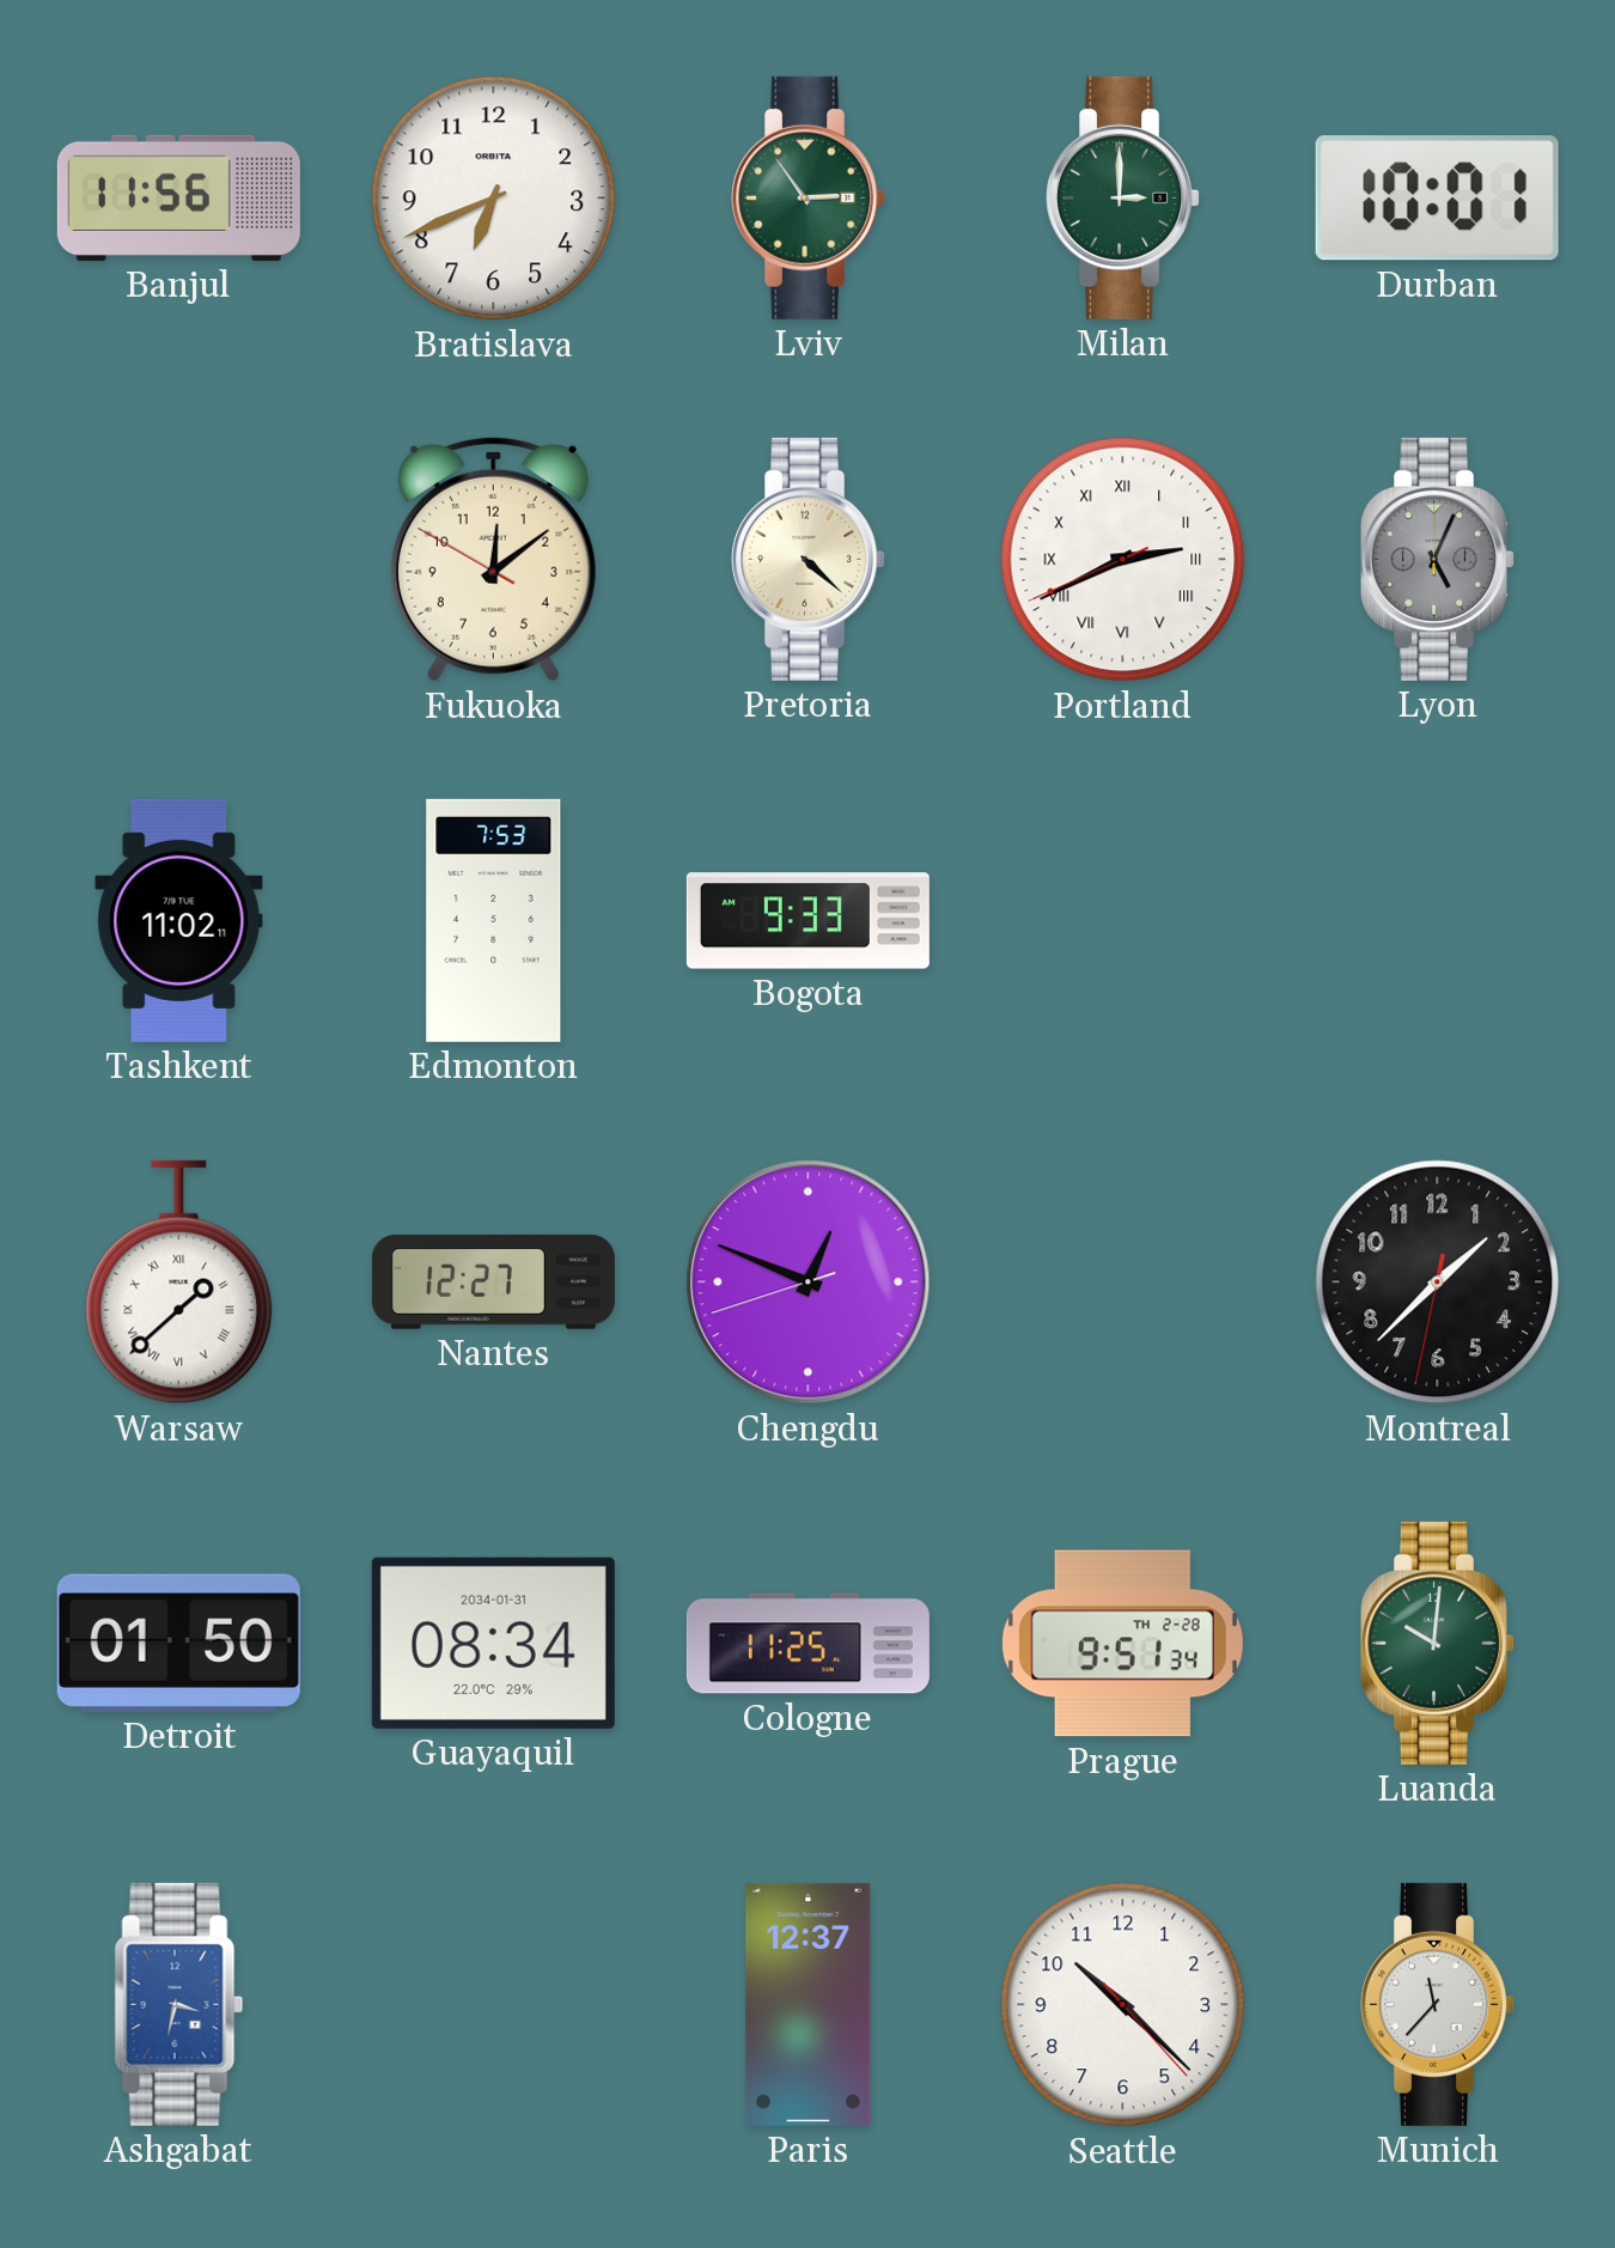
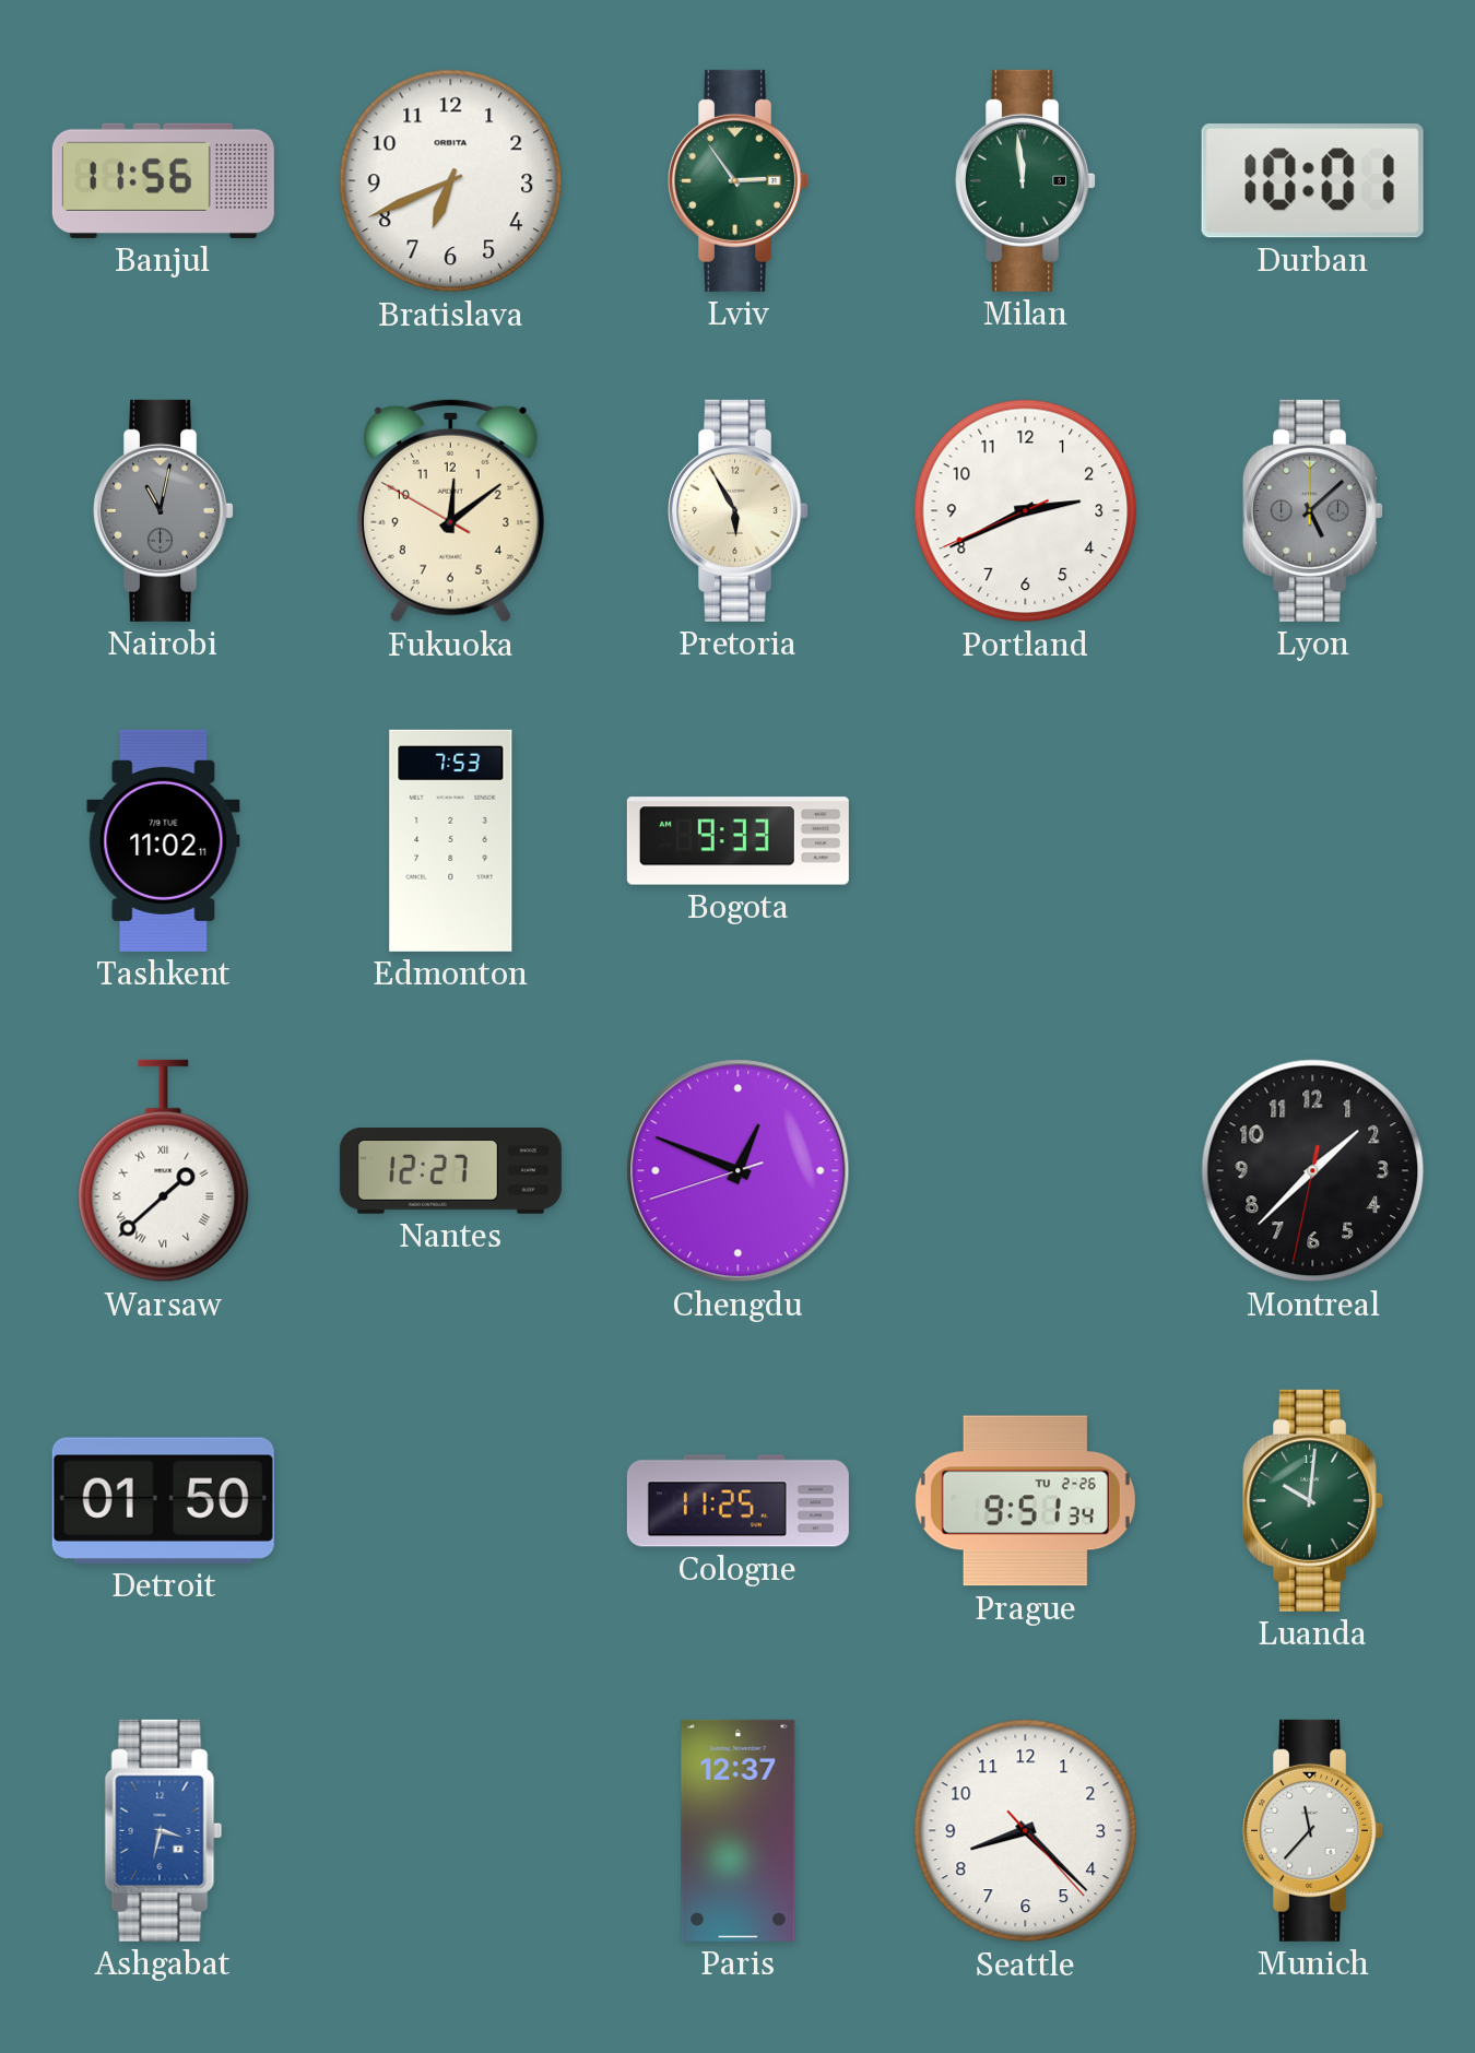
Milan: 3:00 -> 11:59 (1026, 180)
Nairobi: none -> 11:02 (164, 510)
Pretoria: 4:22 -> 5:55 (739, 510)
Portland numerals: Roman -> Arabic (1026, 511)
Lyon: 5:04 -> 5:08 (1313, 510)
Guayaquil: 08:34 -> none (493, 1643)
Prague date: TH 2-28 -> TU 2-26 (1025, 1501)
Seattle: 10:22 -> 8:22 (1026, 1831)
